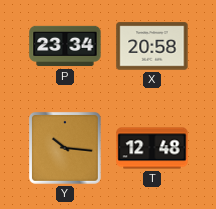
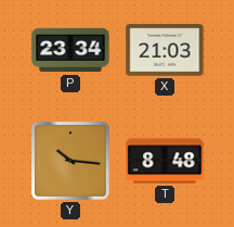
X: 20:58 -> 21:03 (165, 50)
T: 12:48 -> 8:48 (165, 161)
